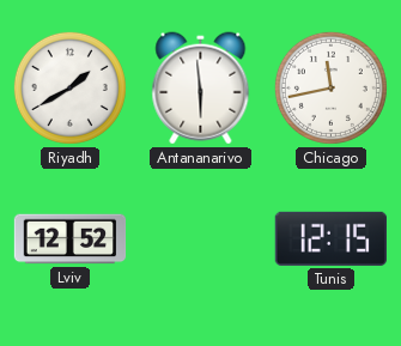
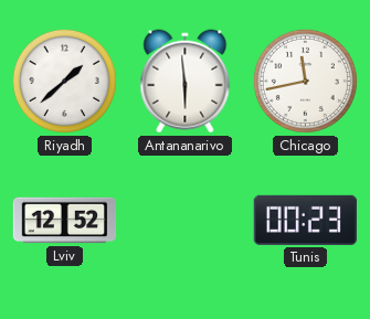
Riyadh: 1:40 -> 1:38 (64, 81)
Tunis: 12:15 -> 00:23 (305, 220)
